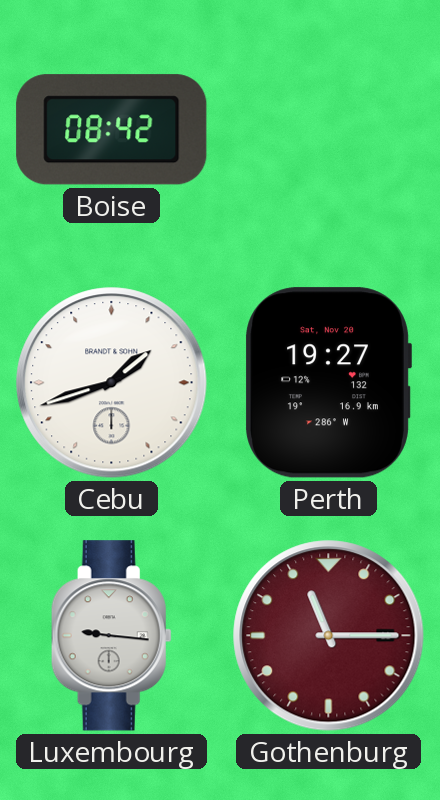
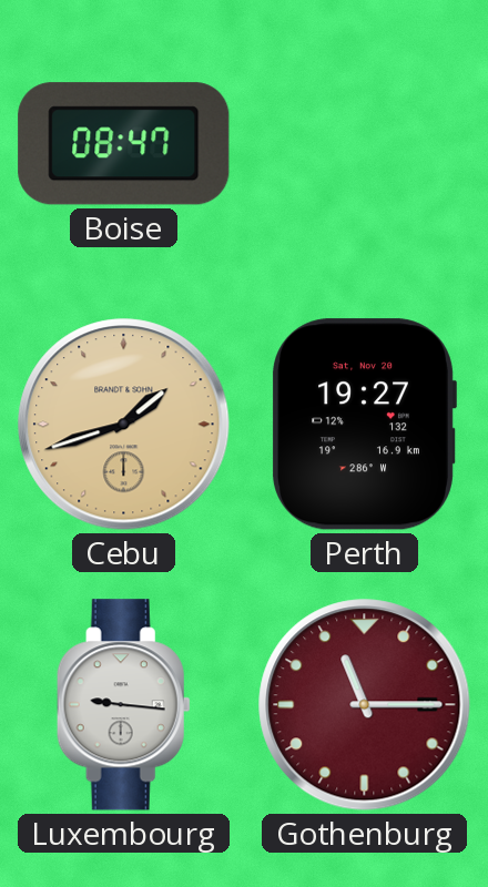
Boise: 08:42 -> 08:47 (124, 144)
Cebu dial: white -> champagne (124, 425)
